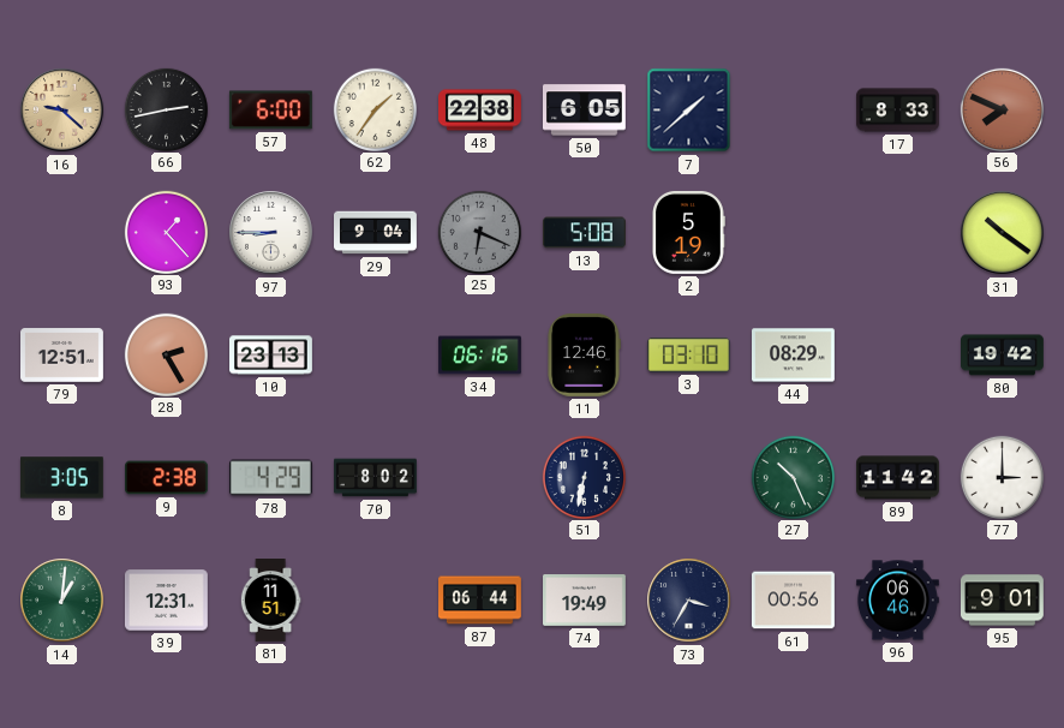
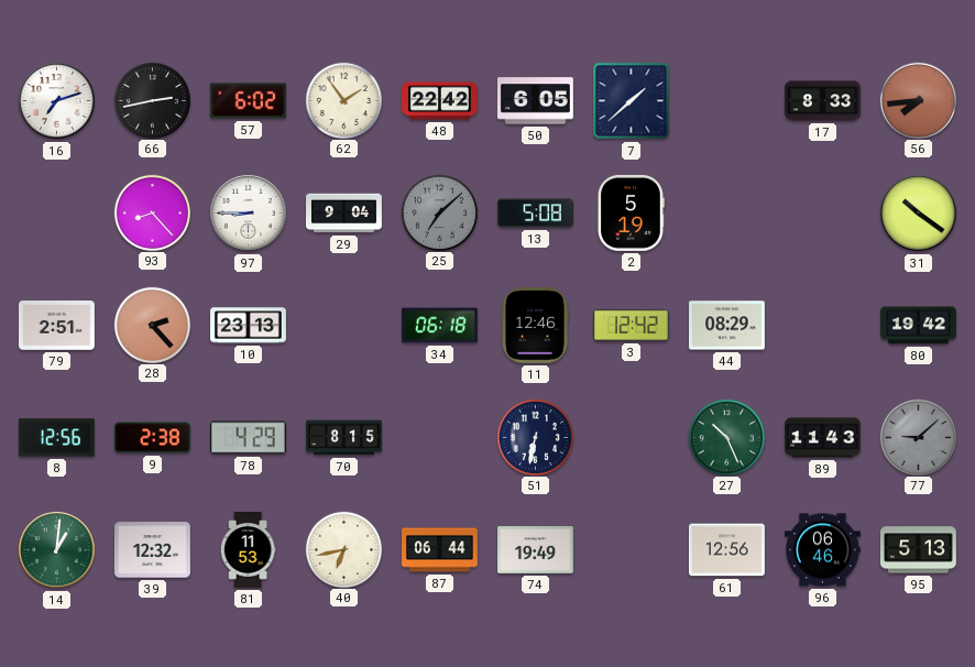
16: 9:22 -> 7:12 (57, 101)
16 dial: champagne -> white (57, 101)
57: 6:00 -> 6:02 (248, 101)
62: 1:36 -> 1:54 (343, 100)
48: 22:38 -> 22:42 (440, 101)
56: 7:49 -> 7:44 (918, 100)
93: 1:23 -> 8:23 (152, 212)
25: 6:19 -> 7:08 (439, 212)
79: 12:51 -> 2:51 (57, 326)
28: 2:25 -> 2:23 (152, 325)
34: 06:16 -> 06:18 (440, 326)
3: 03:10 -> 12:42 (631, 325)
8: 3:05 -> 12:56 (56, 438)
70: 8:02 -> 8:15 (344, 438)
89: 11:42 -> 11:43 (823, 438)
77: 3:00 -> 9:08 (918, 437)
77 dial: white -> grey (918, 437)
39: 12:31 -> 12:32 (152, 550)
81: 11:51 -> 11:53 (248, 550)
40: none -> 6:43 (343, 549)
73: 3:35 -> none (689, 601)
61: 00:56 -> 12:56 (726, 550)
95: 9:01 -> 5:13 (918, 550)
